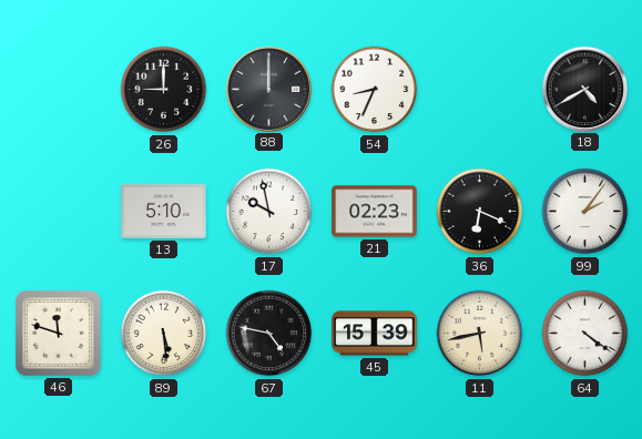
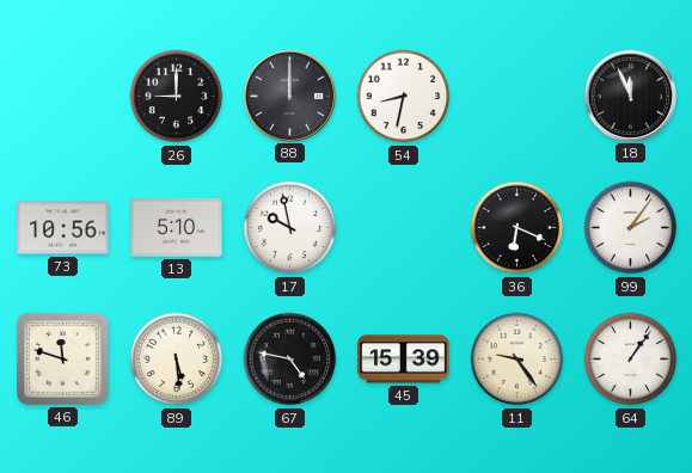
54: 8:34 -> 8:32 (404, 97)
18: 4:40 -> 11:56 (630, 96)
73: none -> 10:56 (63, 228)
21: 02:23 -> none (375, 212)
11: 5:43 -> 9:24 (518, 360)
64: 4:21 -> 1:06 (631, 360)
